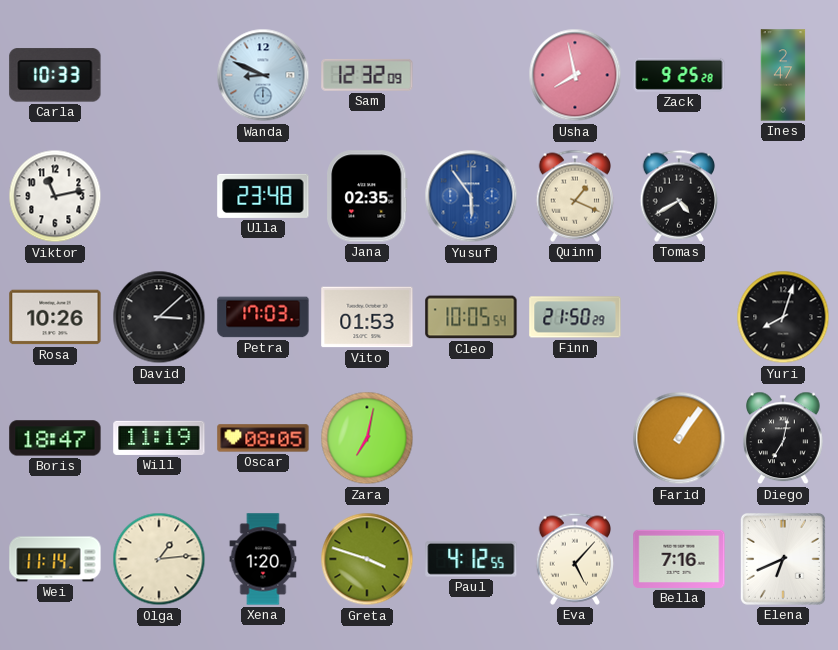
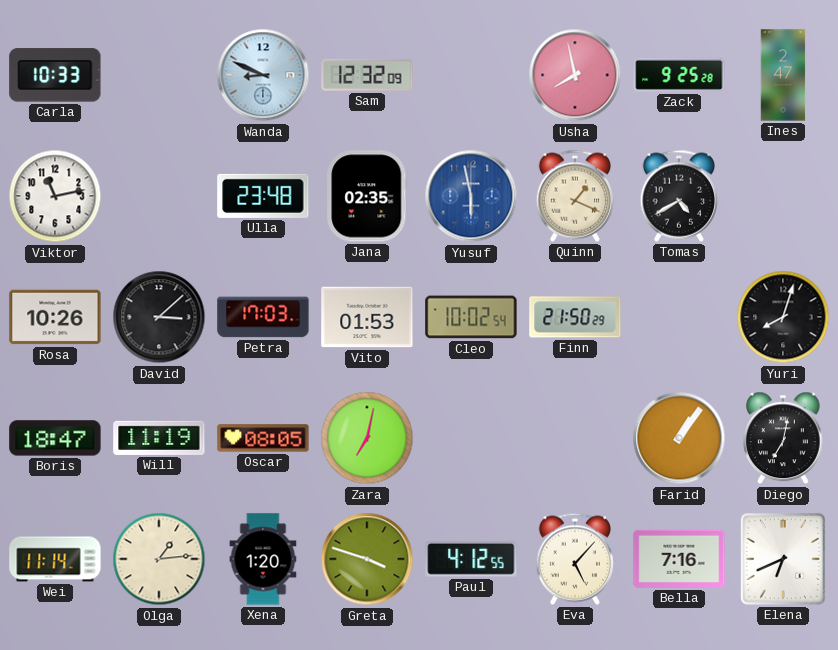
Yusuf: 5:54 -> 5:58 (471, 196)
Cleo: 10:05 -> 10:02 (471, 317)
